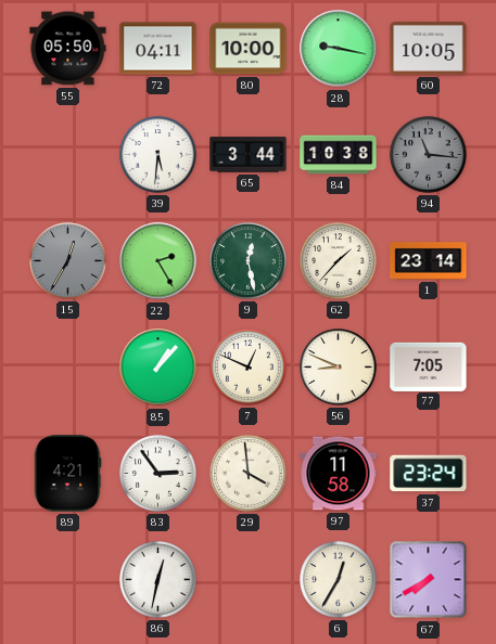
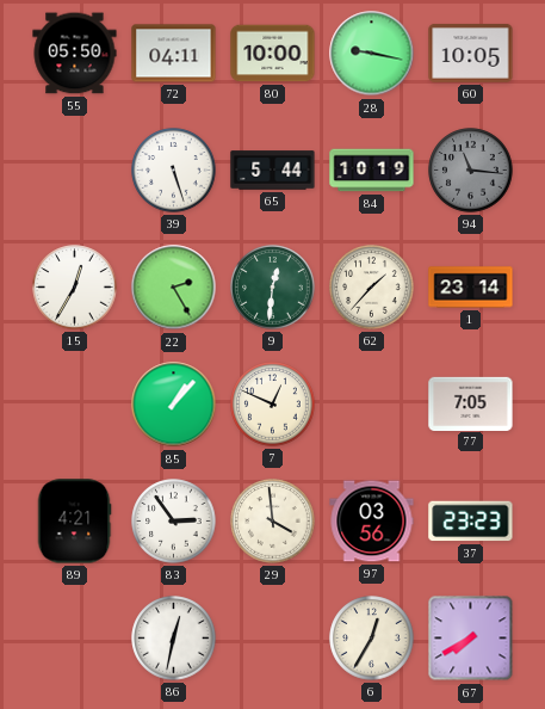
39: 5:31 -> 5:27 (174, 171)
65: 3:44 -> 5:44 (273, 171)
84: 10:38 -> 10:19 (372, 171)
15 dial: grey -> white (75, 288)
9: 12:28 -> 12:31 (273, 288)
56: 8:49 -> none (339, 368)
97: 11:58 -> 03:56 (372, 522)
37: 23:24 -> 23:23 (471, 522)
